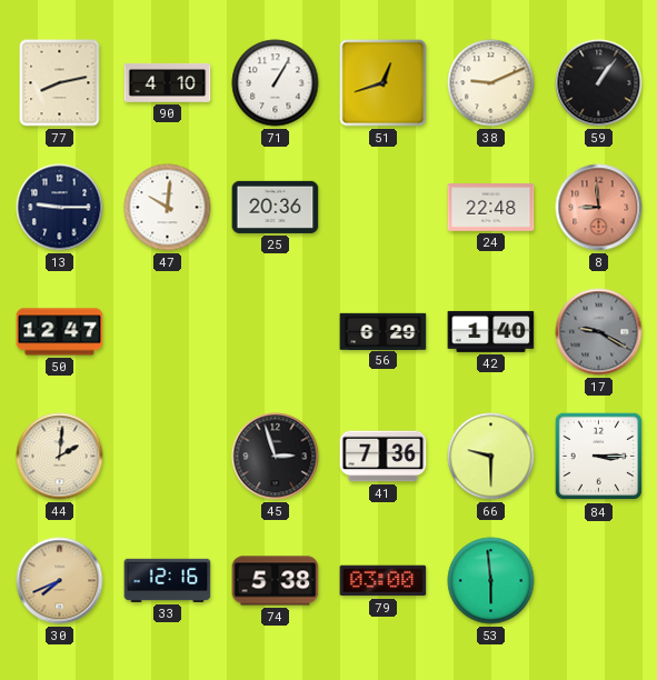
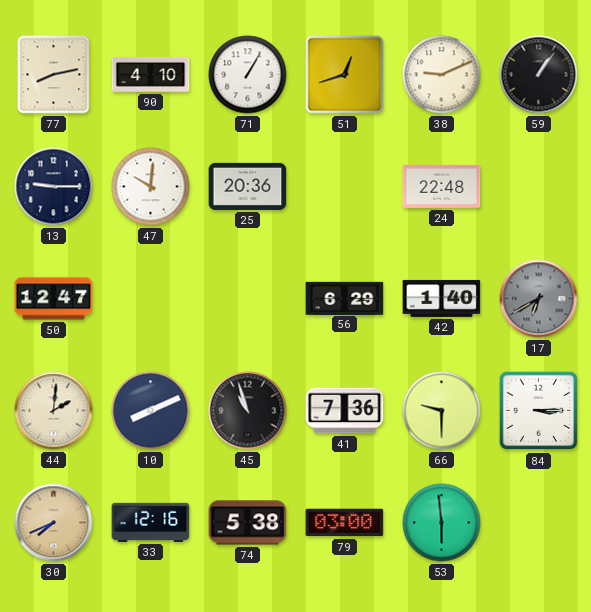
8: 8:59 -> none (599, 208)
17: 9:20 -> 6:40 (539, 299)
10: none -> 8:11 (151, 411)
45: 2:57 -> 10:57 (248, 411)
